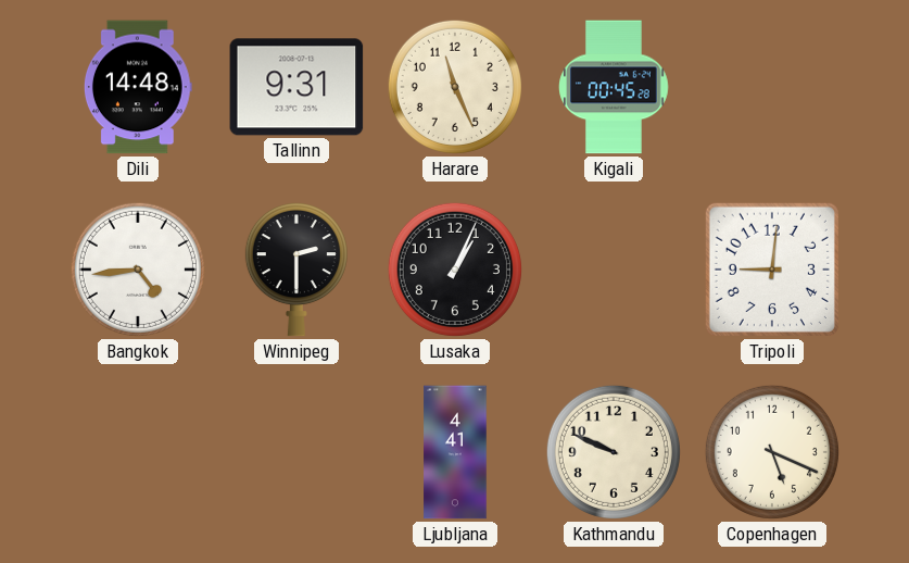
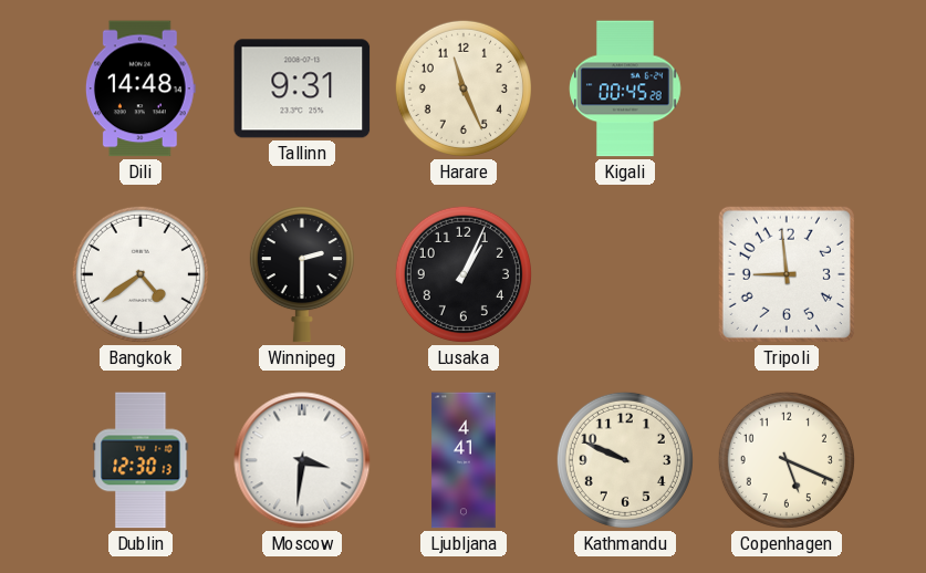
Bangkok: 4:44 -> 4:39 (141, 274)
Tripoli: 9:01 -> 8:59 (787, 274)
Dublin: none -> 12:30 (141, 460)
Moscow: none -> 3:31 (302, 460)
